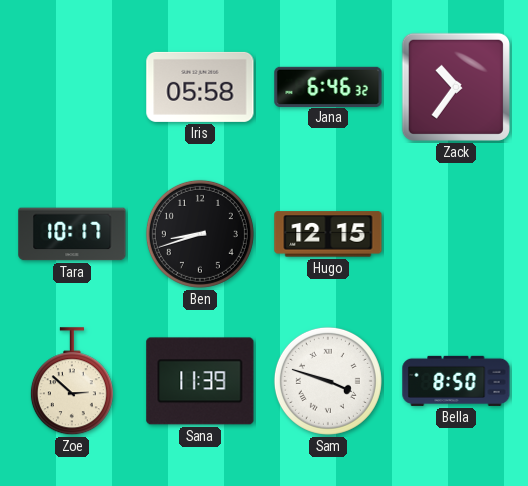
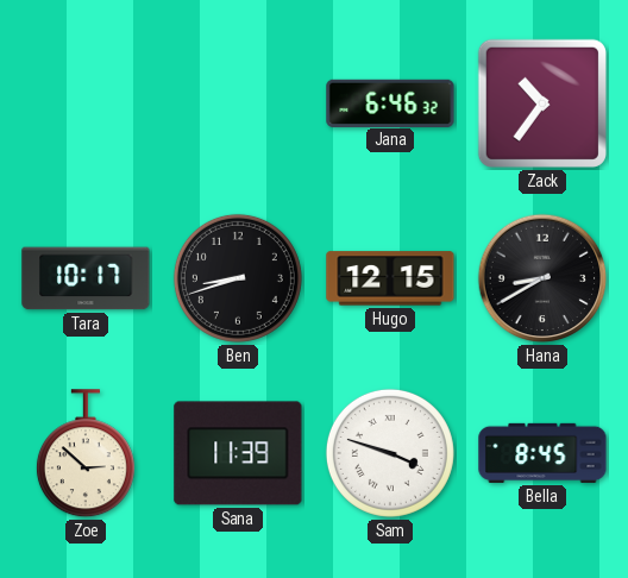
Iris: 05:58 -> none (200, 87)
Hana: none -> 8:40 (542, 278)
Bella: 8:50 -> 8:45 (542, 453)
